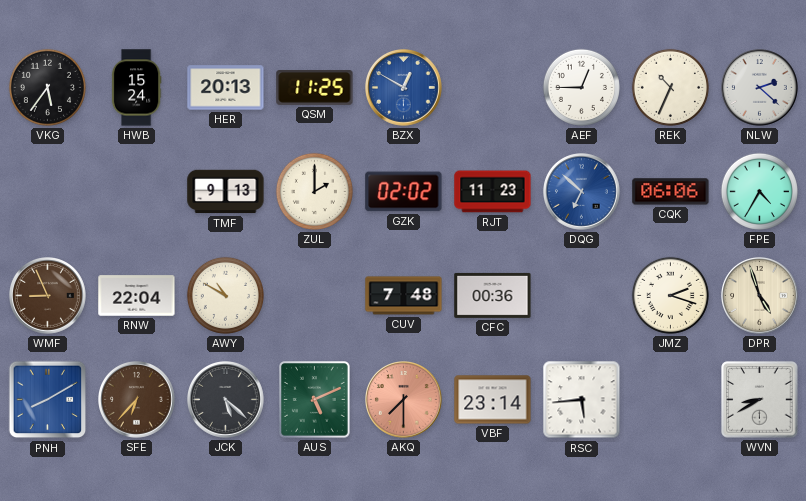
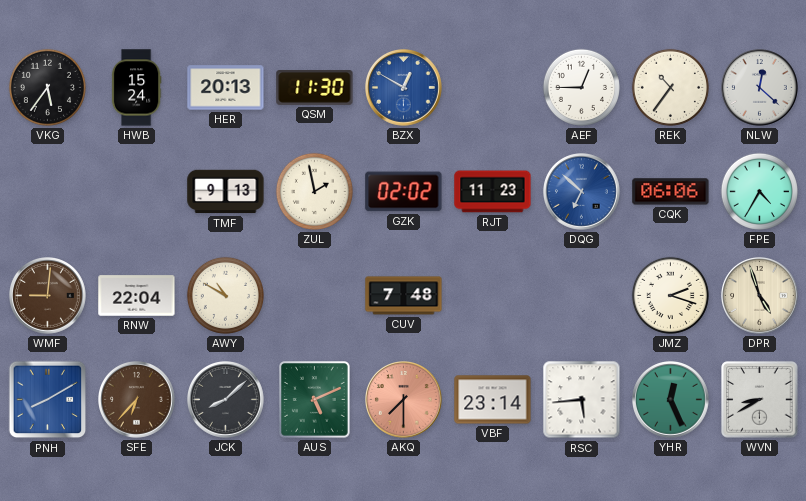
QSM: 11:25 -> 11:30 (315, 88)
REK: 10:34 -> 10:36 (670, 87)
NLW: 2:22 -> 12:22 (760, 88)
ZUL: 2:00 -> 1:58 (314, 191)
WMF: 8:56 -> 9:01 (48, 296)
CFC: 00:36 -> none (493, 295)
JCK: 5:22 -> 8:08 (226, 400)
YHR: none -> 12:26 (671, 400)
